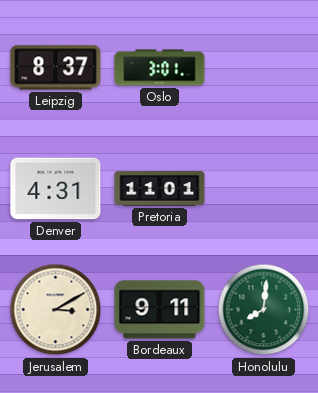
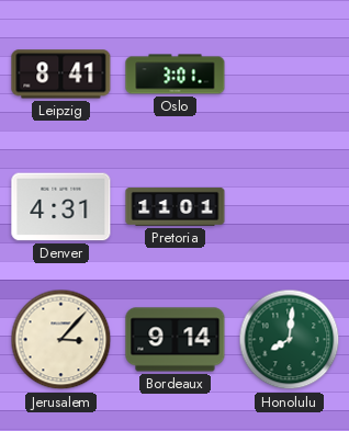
Leipzig: 8:37 -> 8:41 (61, 75)
Jerusalem: 3:10 -> 3:07 (61, 340)
Bordeaux: 9:11 -> 9:14 (176, 340)
